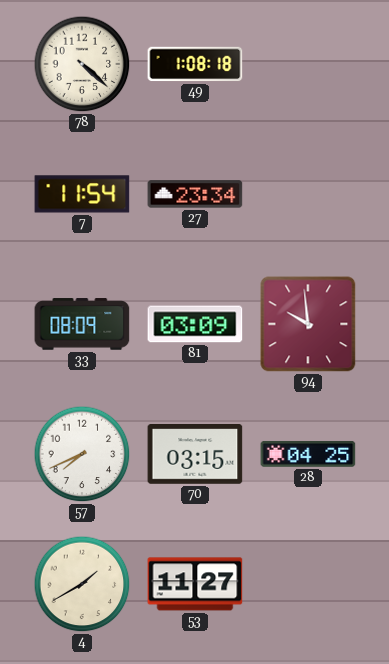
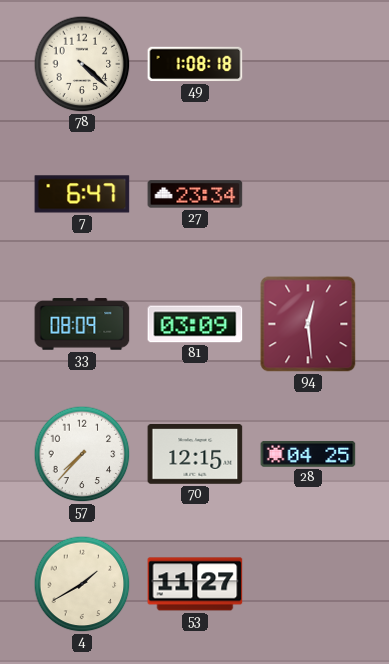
7: 11:54 -> 6:47 (82, 194)
94: 9:59 -> 12:29 (308, 324)
57: 7:41 -> 7:37 (82, 454)
70: 03:15 -> 12:15 (195, 455)
